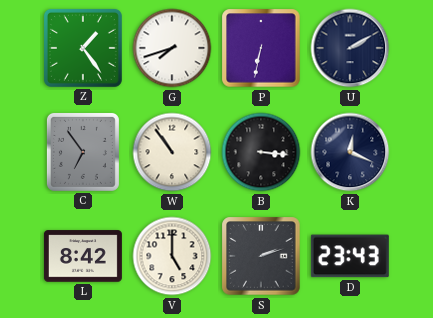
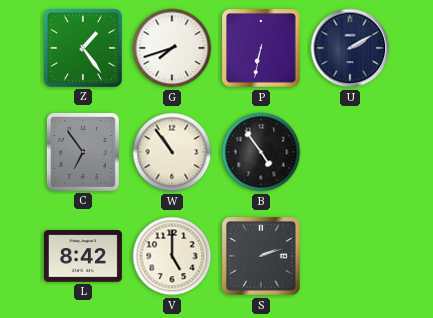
B: 3:16 -> 4:54 (261, 152)
K: 12:19 -> none (350, 152)
D: 23:43 -> none (350, 256)
